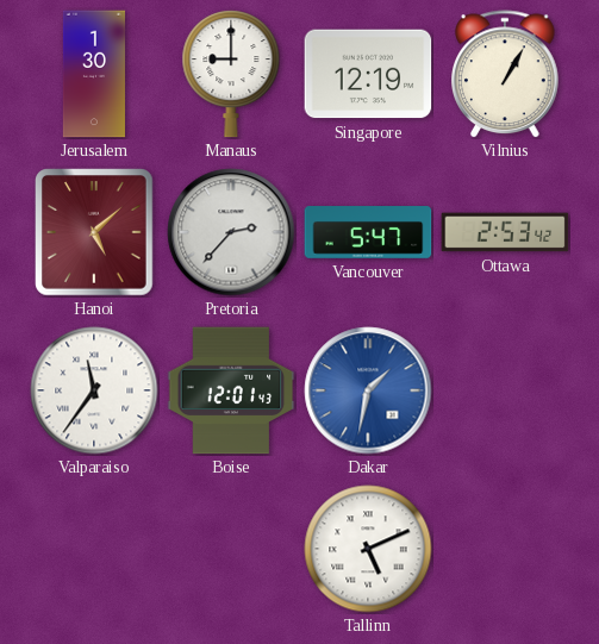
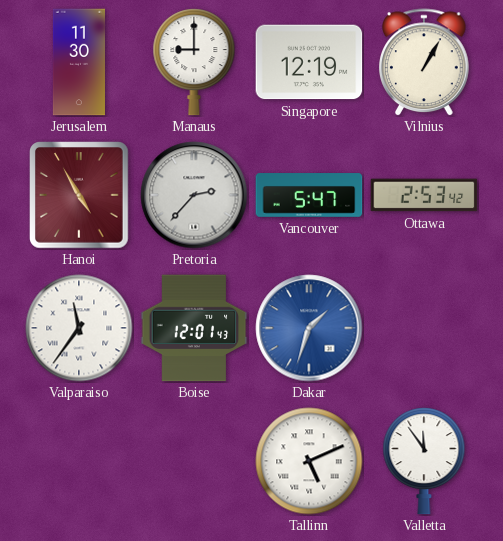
Jerusalem: 1:30 -> 11:30 (79, 62)
Hanoi: 5:08 -> 4:55 (79, 195)
Dakar: 1:32 -> 1:33 (309, 328)
Valletta: none -> 11:54 (424, 461)
